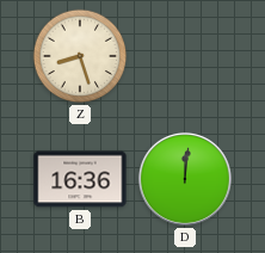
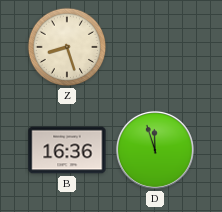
D: 12:01 -> 11:57 (155, 150)
